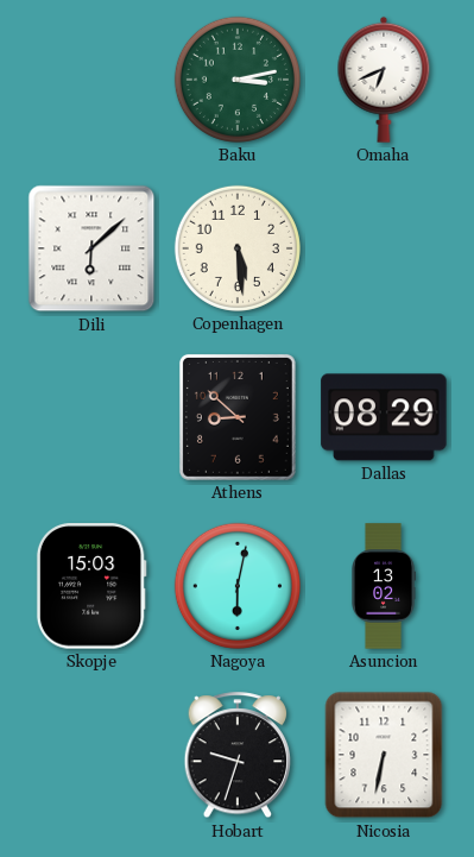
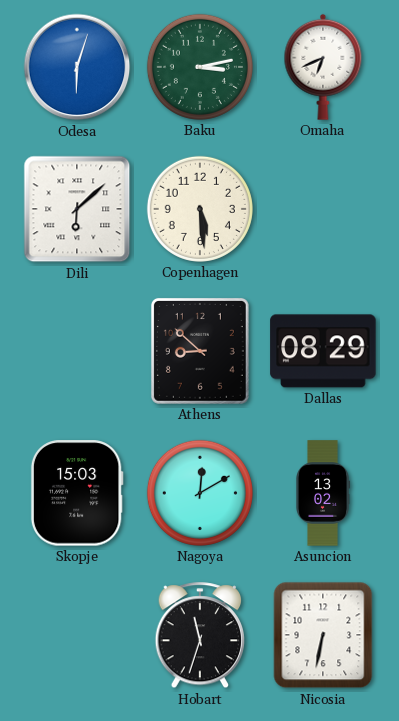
Odesa: none -> 6:03 (77, 67)
Nagoya: 6:02 -> 12:10 (200, 493)
Hobart: 9:33 -> 11:33 (199, 636)
